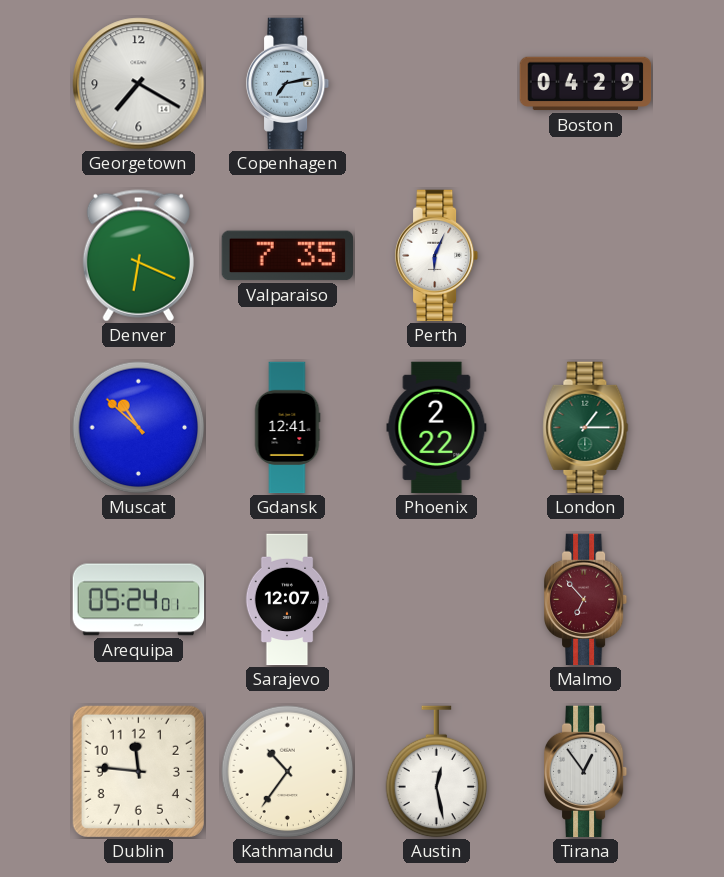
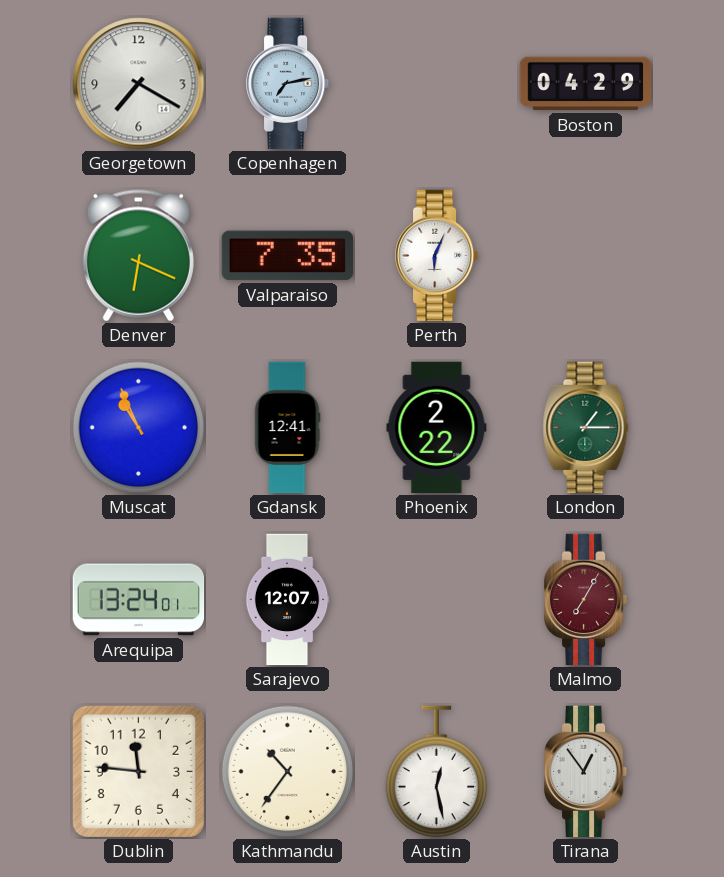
Muscat: 10:52 -> 10:56 (139, 428)
Arequipa: 05:24 -> 13:24 (139, 600)
Malmo: 6:53 -> 7:05 (586, 600)
